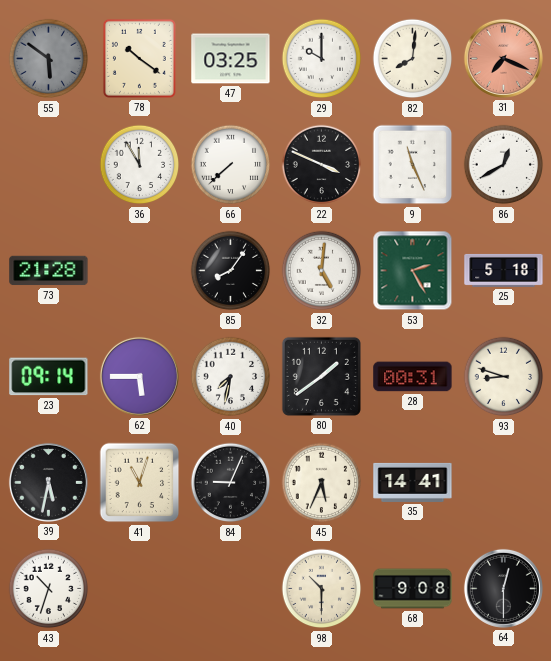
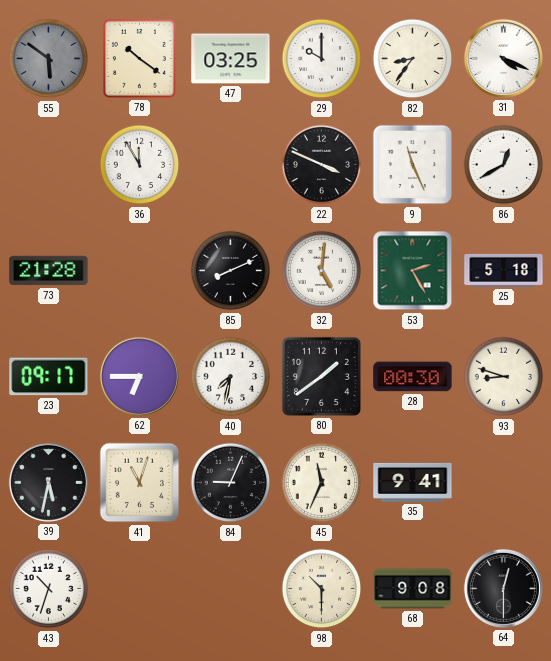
82: 8:01 -> 8:36 (413, 59)
31: 7:19 -> 4:19 (503, 58)
31 dial: salmon -> white (503, 58)
66: 7:38 -> none (231, 165)
85: 8:06 -> 8:11 (231, 271)
23: 09:14 -> 09:17 (49, 377)
62: 5:45 -> 6:45 (139, 376)
28: 00:31 -> 00:30 (413, 377)
45: 5:34 -> 11:34 (322, 483)
35: 14:41 -> 9:41 (413, 482)
